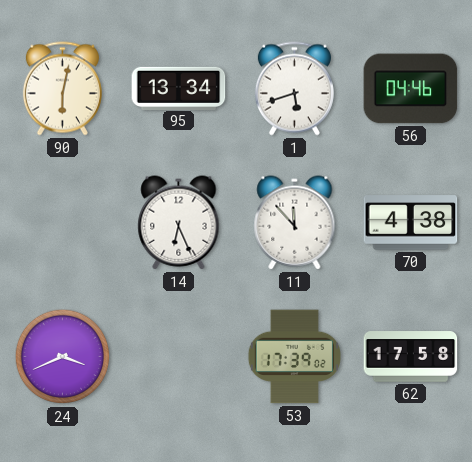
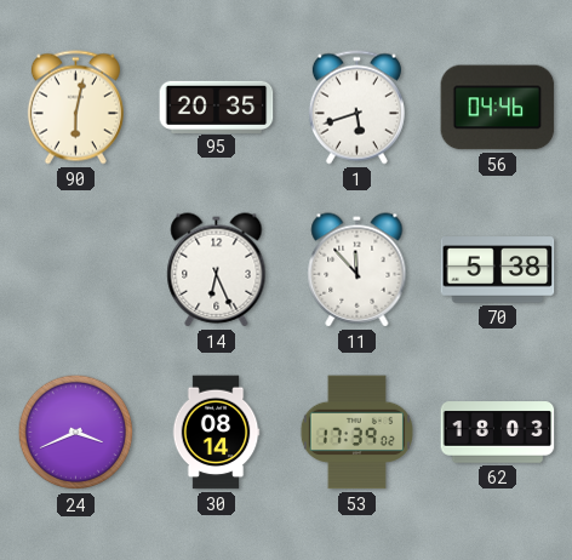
95: 13:34 -> 20:35 (217, 107)
70: 4:38 -> 5:38 (498, 270)
30: none -> 08:14 (216, 433)
62: 17:58 -> 18:03 (498, 433)
